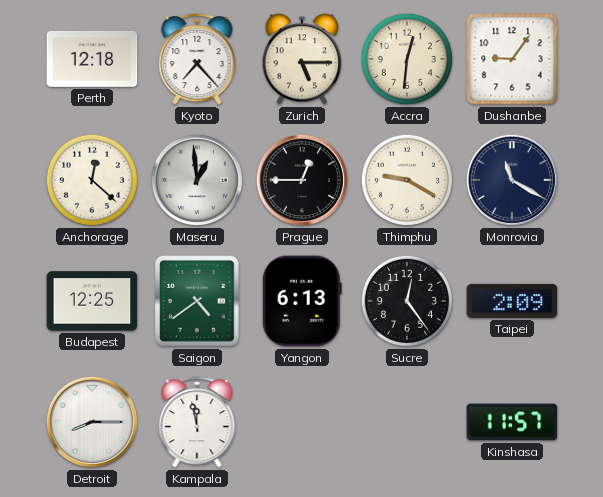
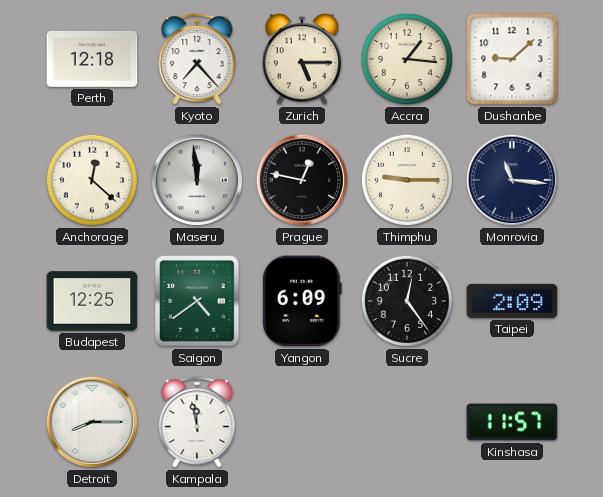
Accra: 12:31 -> 1:16 (407, 59)
Dushanbe: 9:06 -> 9:08 (512, 59)
Maseru: 12:59 -> 11:59 (197, 180)
Prague: 12:45 -> 12:47 (302, 180)
Thimphu: 9:20 -> 9:15 (407, 180)
Monrovia: 11:20 -> 11:16 (512, 180)
Yangon: 6:13 -> 6:09 (302, 301)
